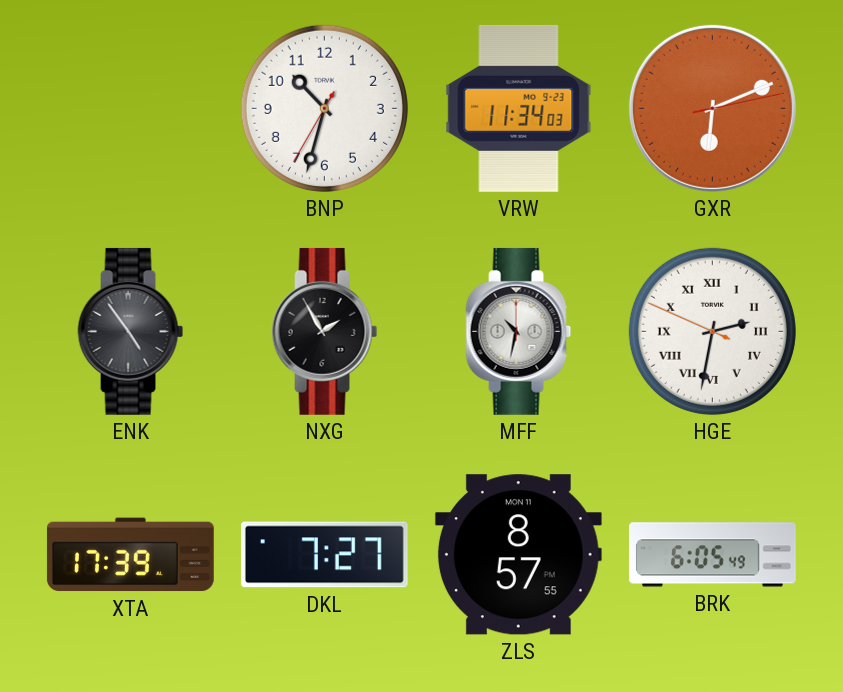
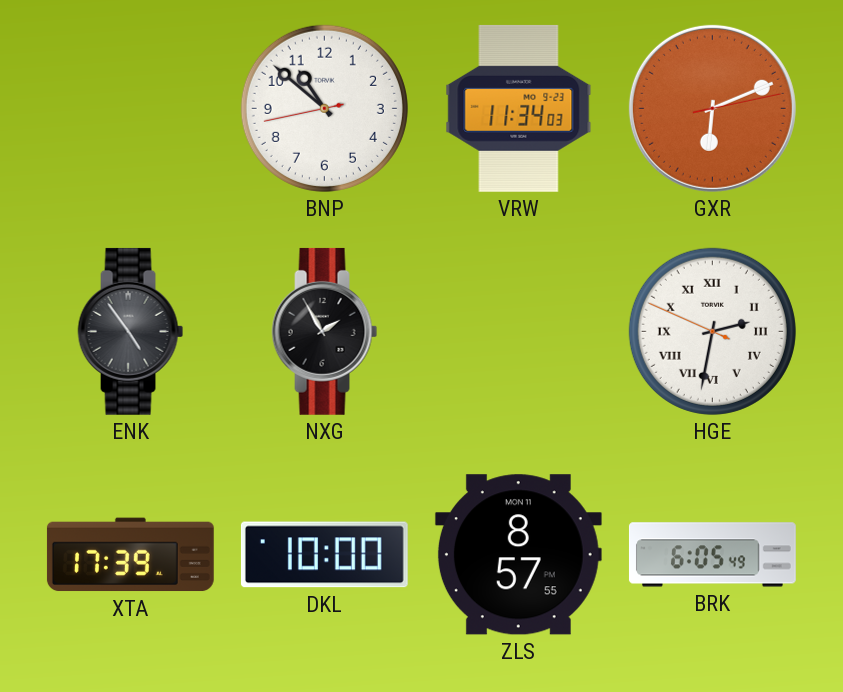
BNP: 10:32 -> 10:51 (324, 108)
MFF: 10:32 -> none (519, 331)
DKL: 7:27 -> 10:00 (324, 555)
